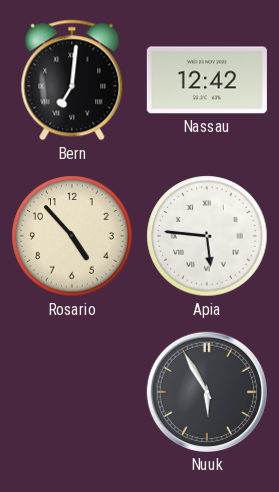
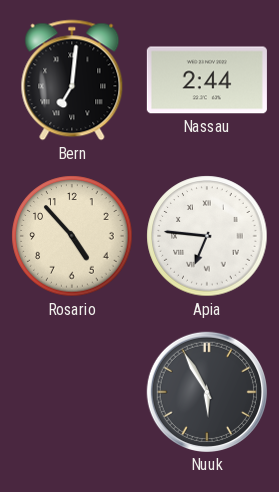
Nassau: 12:42 -> 2:44 (207, 80)
Apia: 5:46 -> 6:46 (207, 236)
